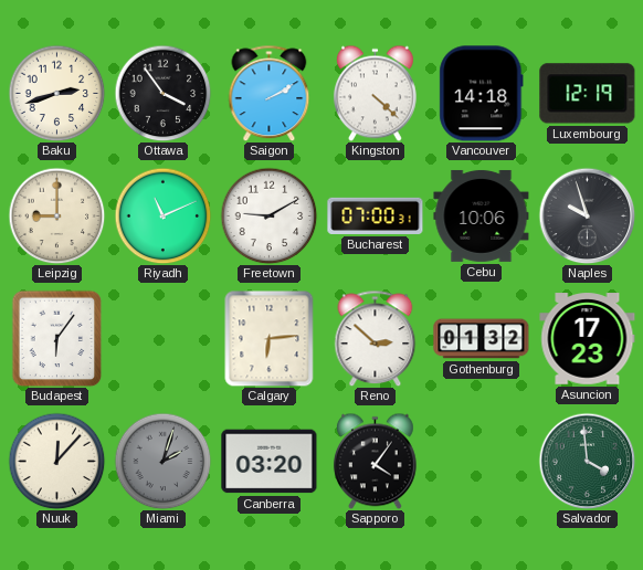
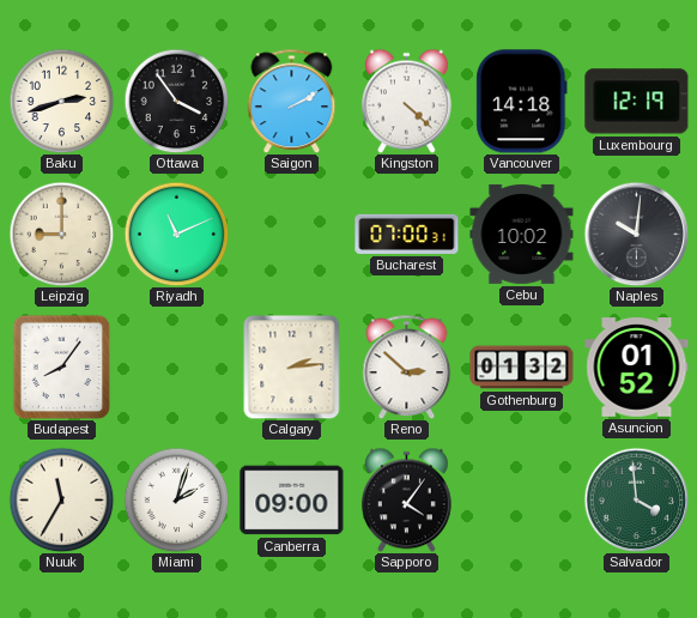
Freetown: 9:10 -> none (268, 215)
Cebu: 10:06 -> 10:02 (522, 234)
Naples: 9:57 -> 10:01 (636, 234)
Budapest: 6:06 -> 8:06 (62, 366)
Calgary: 6:14 -> 2:14 (292, 366)
Asuncion: 17:23 -> 01:52 (637, 368)
Nuuk: 12:07 -> 11:35 (61, 499)
Miami dial: grey -> white (176, 499)
Canberra: 03:20 -> 09:00 (292, 501)
